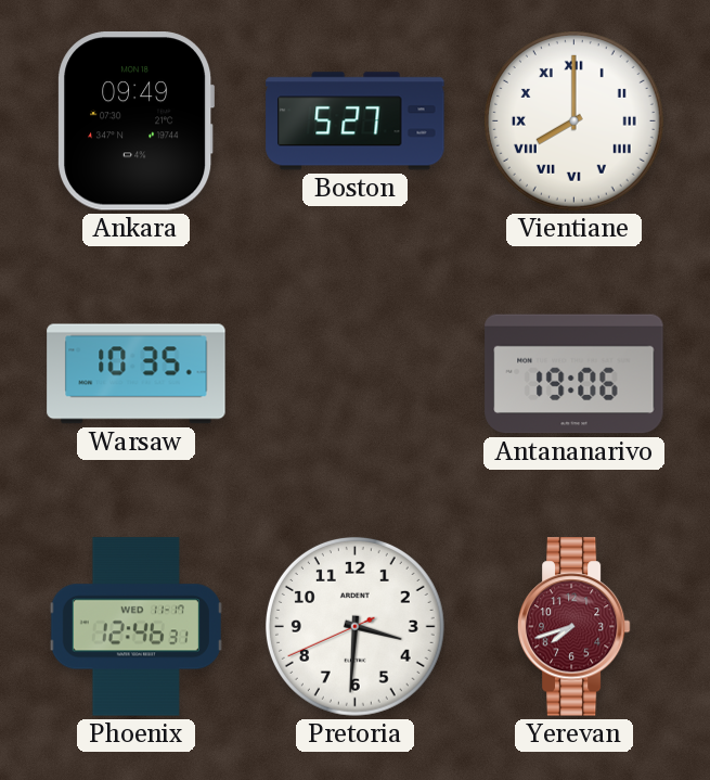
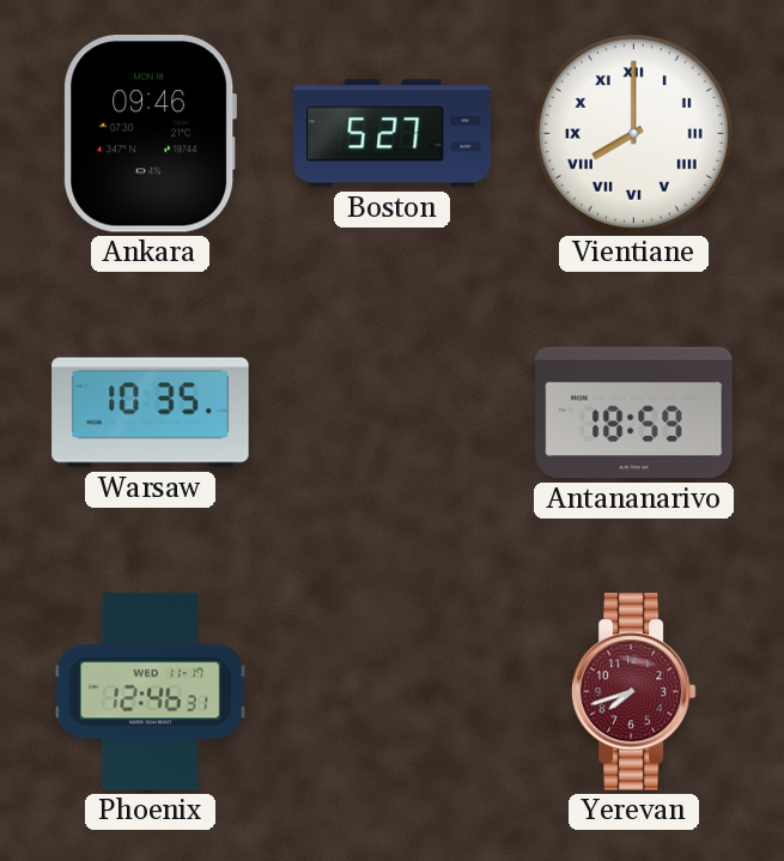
Ankara: 09:49 -> 09:46 (151, 134)
Antananarivo: 19:06 -> 18:59 (634, 413)
Pretoria: 3:30 -> none (354, 626)
